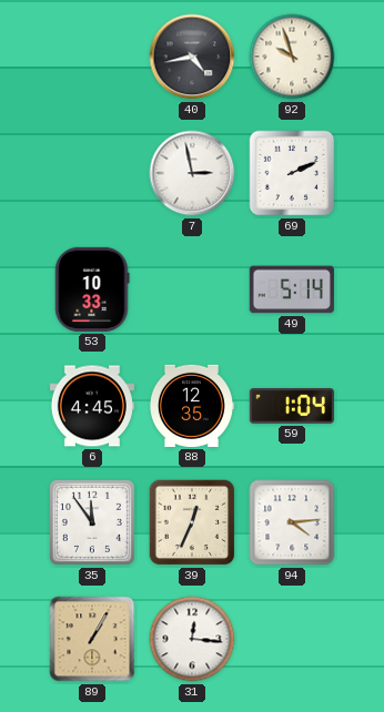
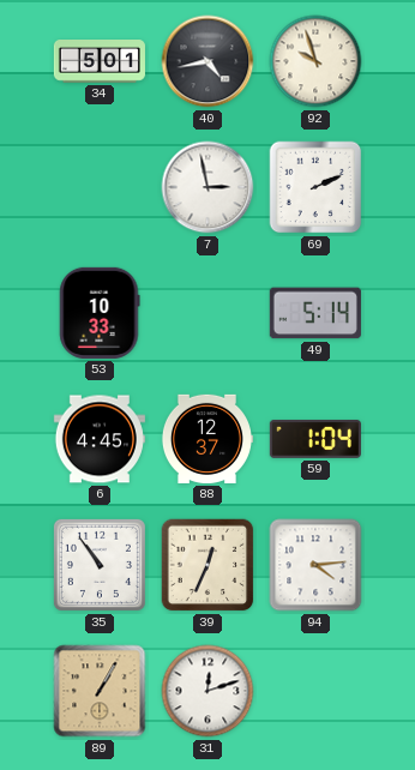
34: none -> 5:01 (100, 62)
88: 12:35 -> 12:37 (206, 439)
35: 11:54 -> 10:54 (100, 565)
31: 12:16 -> 12:12 (207, 691)
